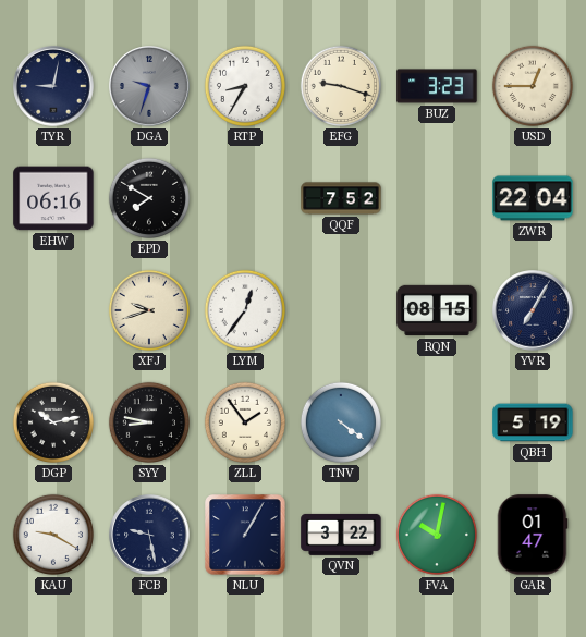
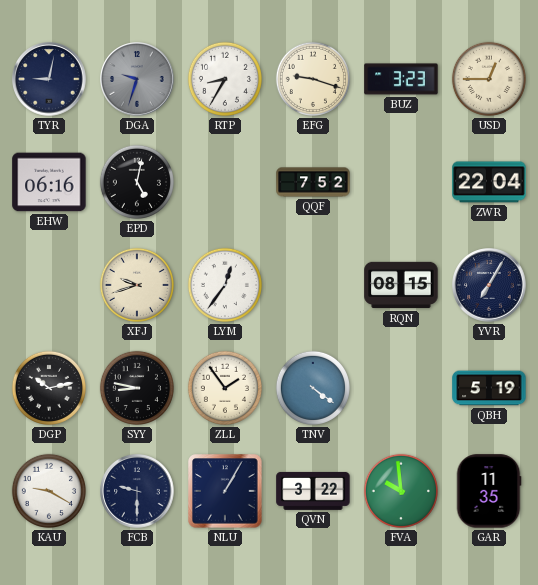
EPD: 7:50 -> 5:02 (137, 182)
FCB: 9:28 -> 9:30 (137, 491)
FVA: 10:02 -> 9:59 (401, 491)
GAR: 01:47 -> 11:35 (489, 491)
